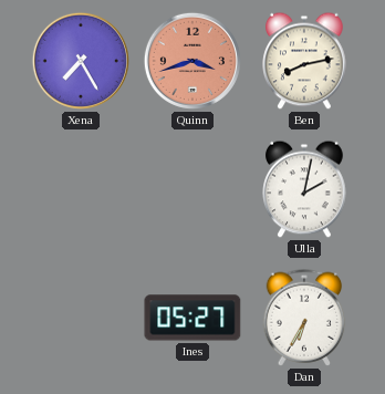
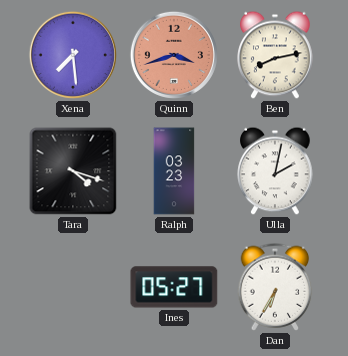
Xena: 7:25 -> 7:29 (73, 55)
Tara: none -> 4:18 (73, 171)
Ralph: none -> 03:23 (174, 171)
